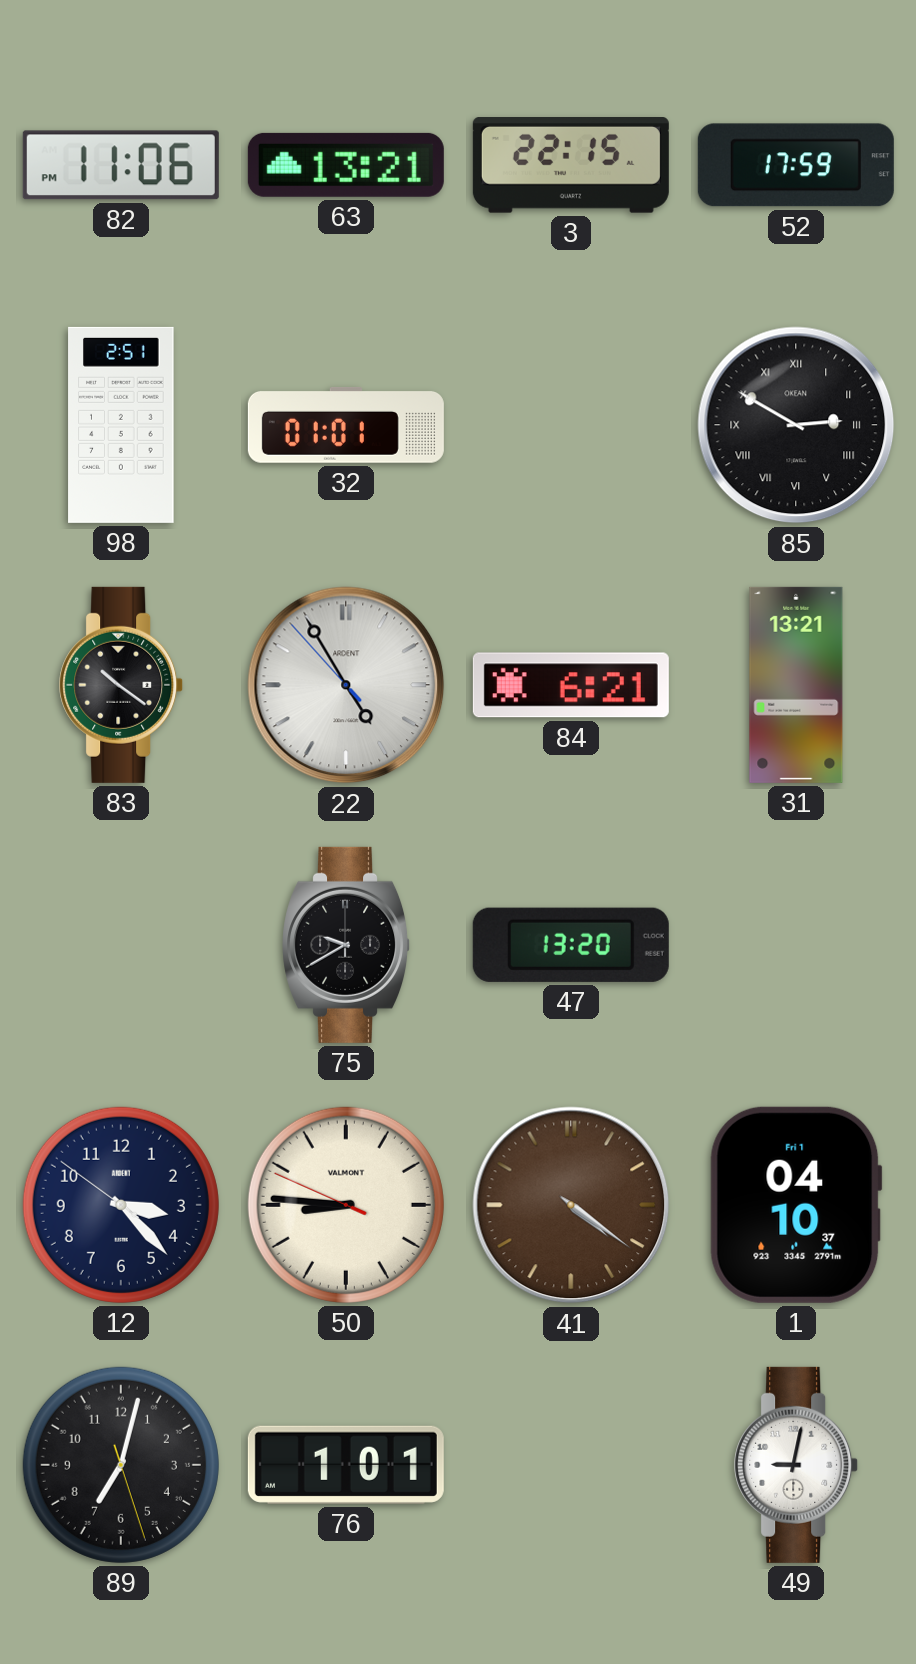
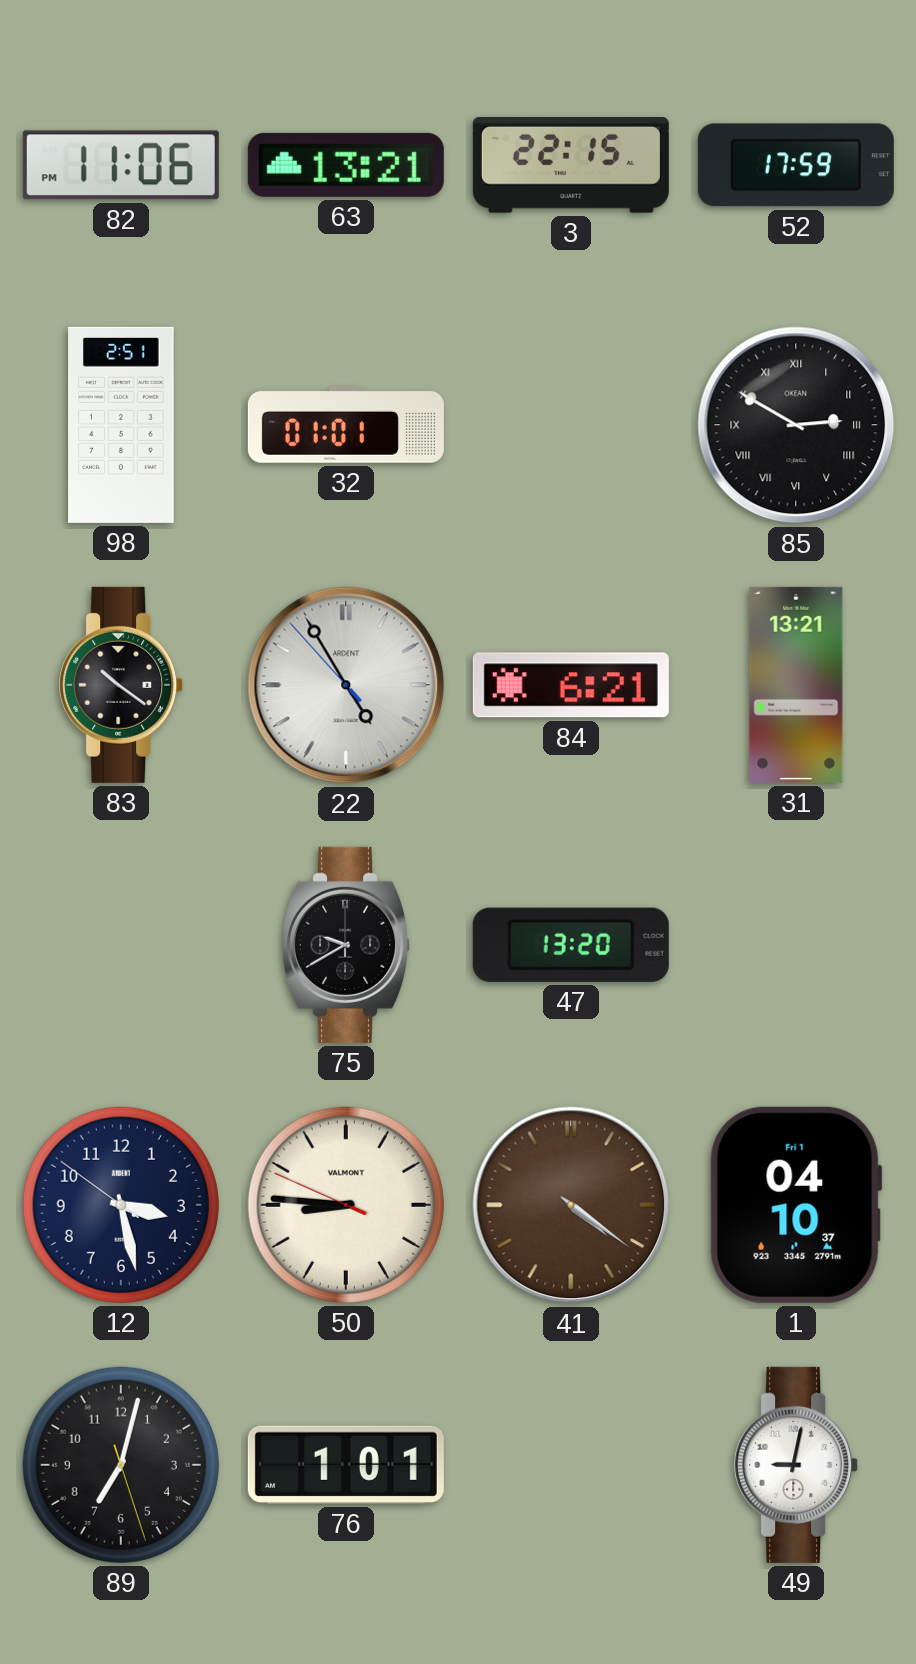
12: 3:22 -> 3:27 (121, 1205)
